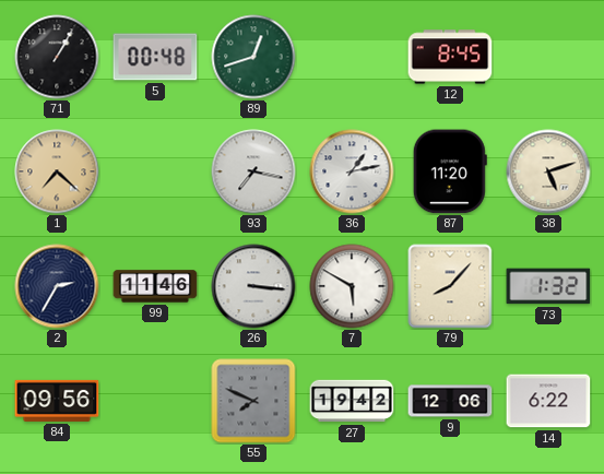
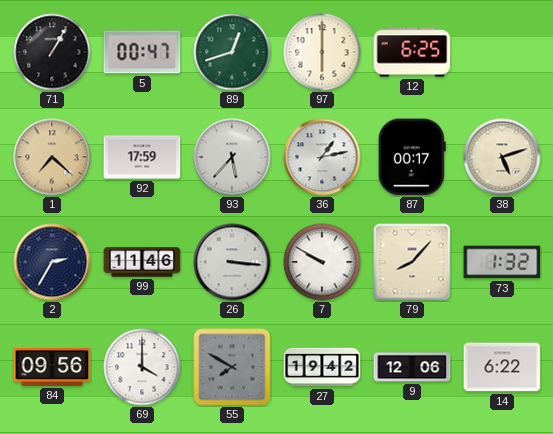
5: 00:48 -> 00:47 (142, 52)
97: none -> 6:00 (322, 52)
12: 8:45 -> 6:25 (412, 52)
92: none -> 17:59 (142, 157)
93: 7:17 -> 5:37 (232, 157)
87: 11:20 -> 00:17 (412, 157)
7: 5:50 -> 9:50 (322, 262)
69: none -> 4:00 (142, 367)
55: 7:49 -> 7:50 (232, 367)
